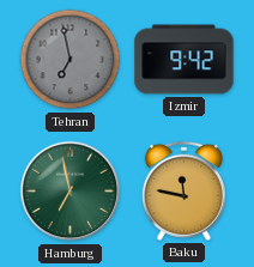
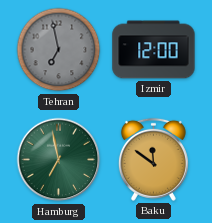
Izmir: 9:42 -> 12:00 (154, 50)
Baku: 11:47 -> 11:51 (153, 159)
